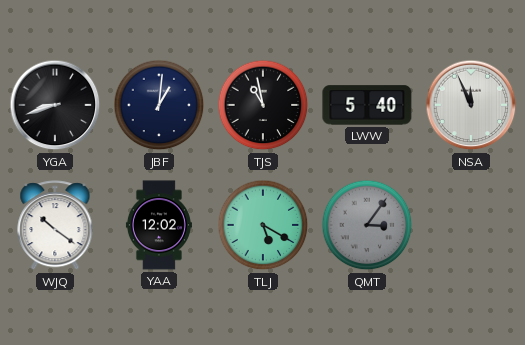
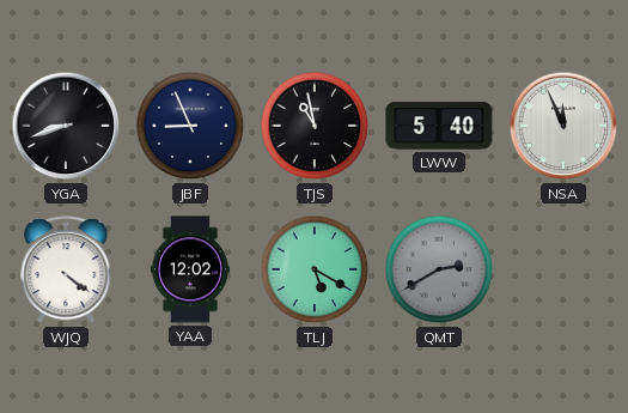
JBF: 1:01 -> 8:56 (190, 126)
WJQ: 10:21 -> 4:21 (66, 271)
QMT: 3:06 -> 2:40 (439, 269)
